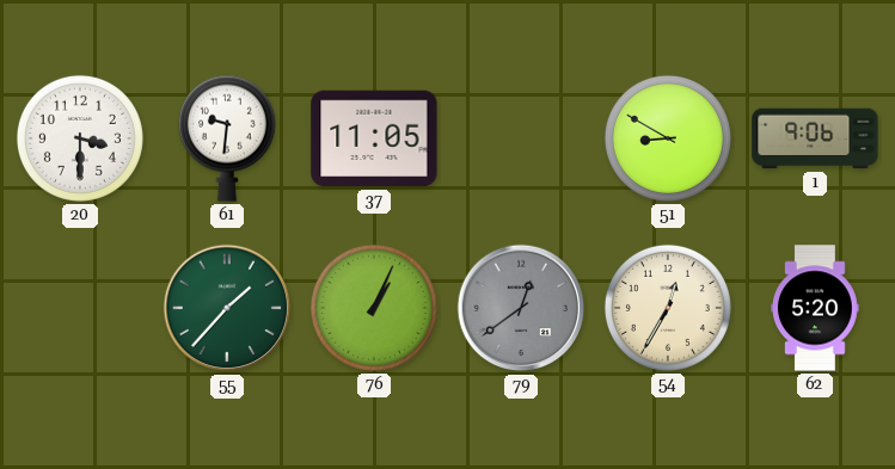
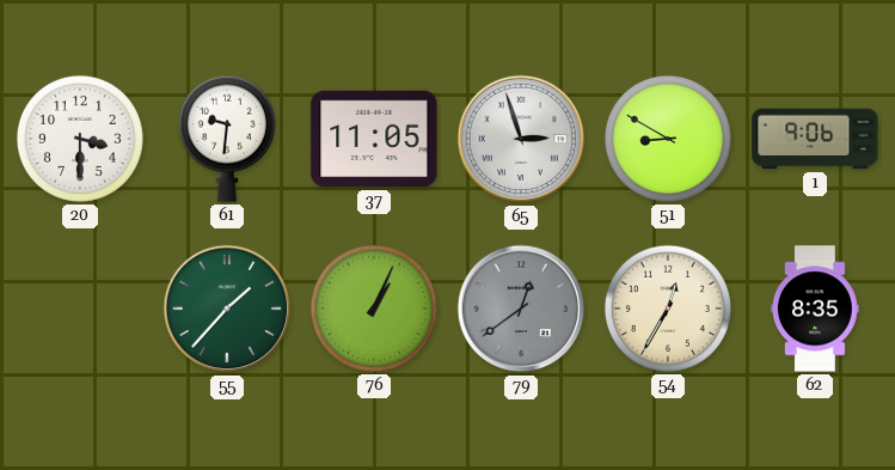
65: none -> 2:57 (521, 139)
62: 5:20 -> 8:35 (816, 309)
